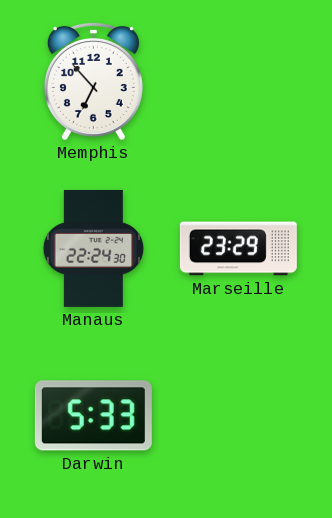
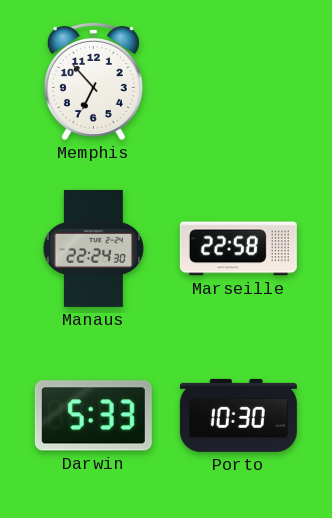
Marseille: 23:29 -> 22:58 (238, 249)
Porto: none -> 10:30 (238, 415)
